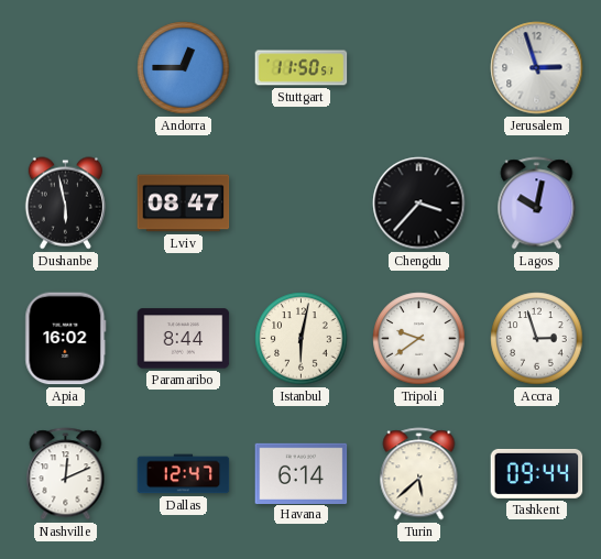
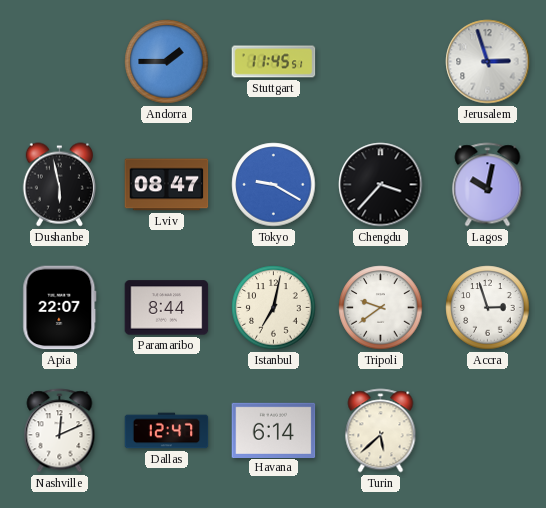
Andorra: 12:45 -> 1:45 (167, 62)
Stuttgart: 11:50 -> 11:45 (274, 62)
Tokyo: none -> 9:20 (274, 185)
Apia: 16:02 -> 22:07 (60, 308)
Istanbul: 6:02 -> 7:02 (274, 308)
Tashkent: 09:44 -> none (537, 473)
